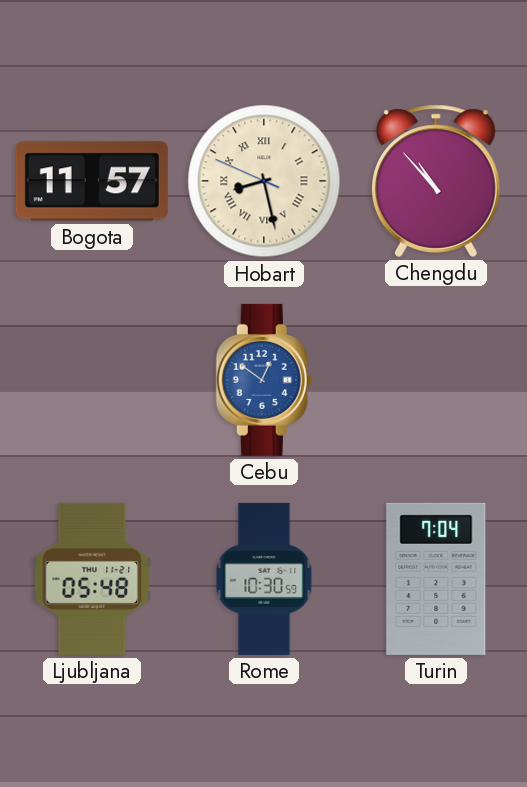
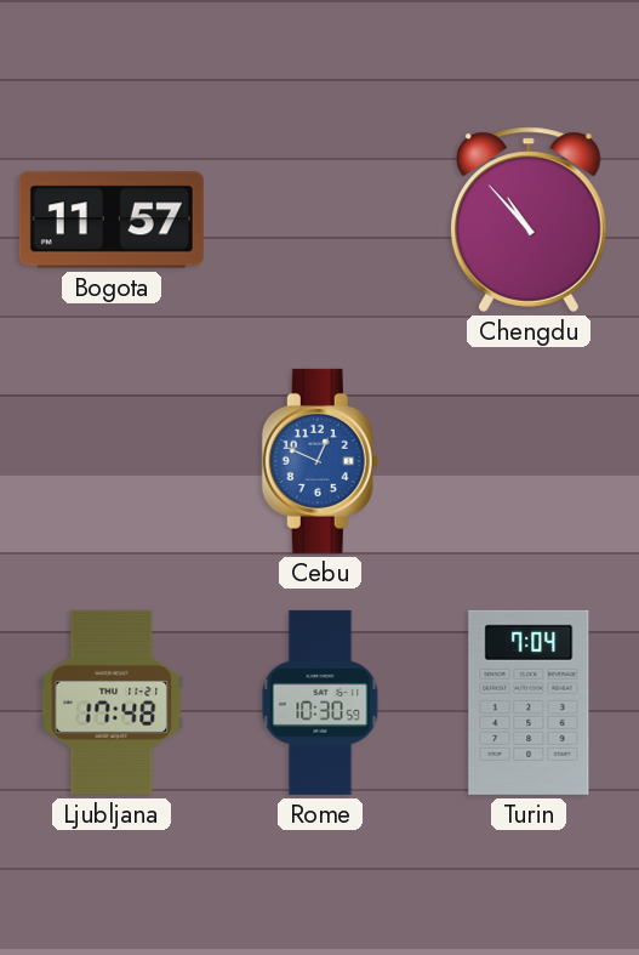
Hobart: 8:27 -> none (264, 181)
Cebu: 12:51 -> 12:49 (320, 461)
Ljubljana: 05:48 -> 17:48 (112, 703)
